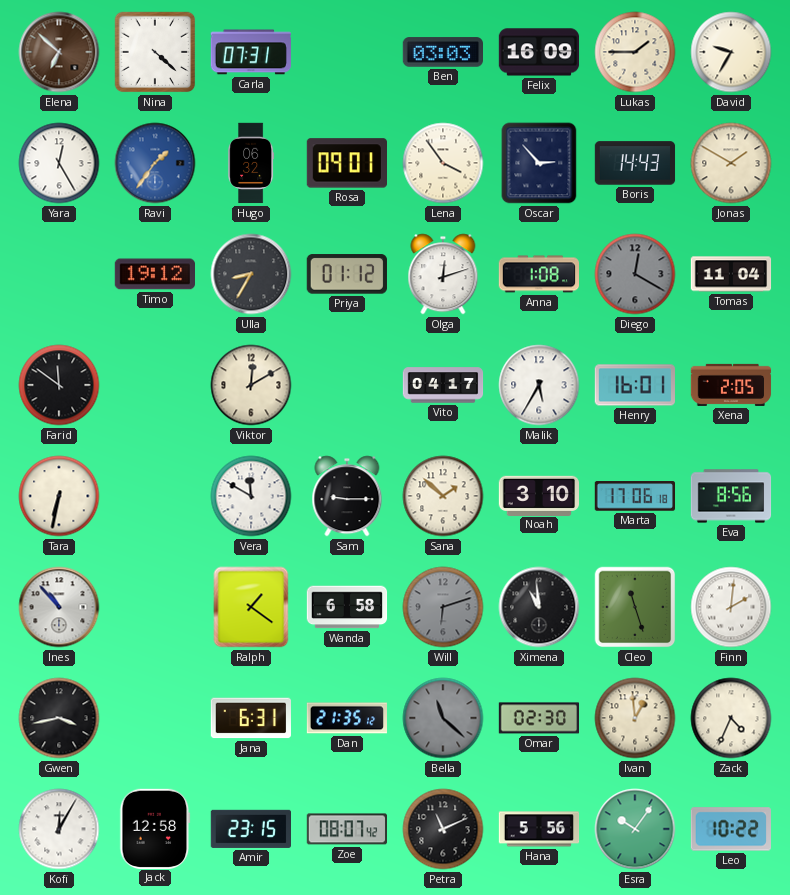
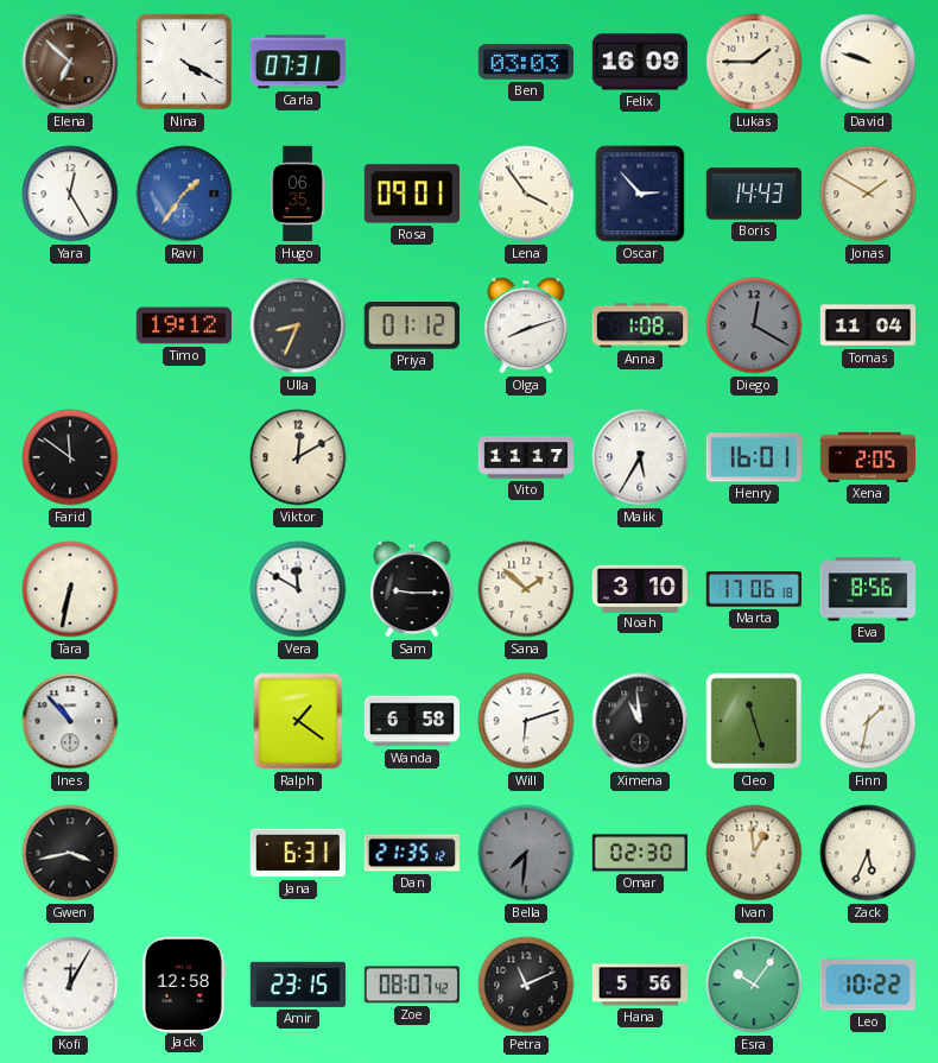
Nina: 4:22 -> 4:20 (184, 62)
David: 9:35 -> 9:48 (868, 62)
Hugo: 06:32 -> 06:35 (298, 194)
Ulla: 8:35 -> 8:34 (298, 325)
Olga: 12:12 -> 8:12 (526, 325)
Vito: 04:17 -> 11:17 (526, 457)
Will dial: grey -> white (526, 721)
Finn: 2:01 -> 1:32 (868, 721)
Bella: 11:22 -> 7:31 (526, 853)
Zack: 4:34 -> 5:34 (868, 853)
